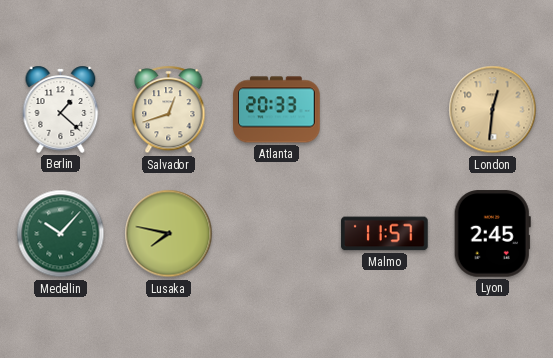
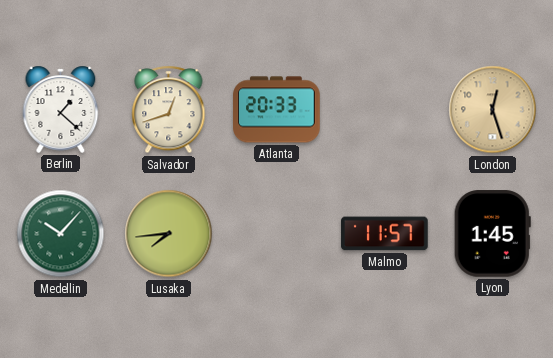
London: 12:31 -> 12:27 (493, 110)
Lusaka: 7:47 -> 7:44 (169, 234)
Lyon: 2:45 -> 1:45 (492, 234)
